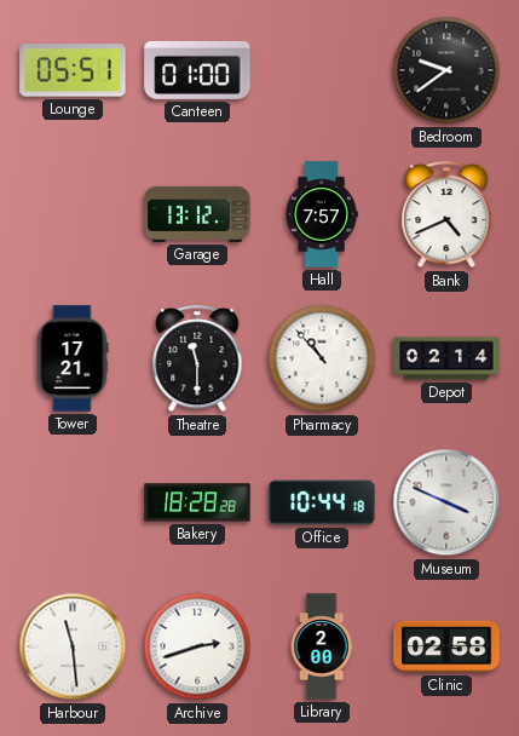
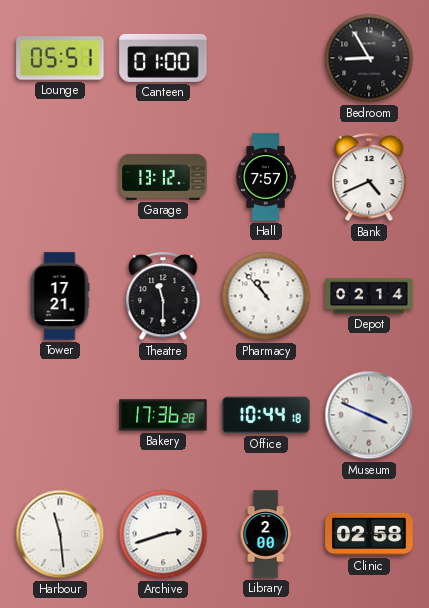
Bedroom: 9:39 -> 8:55 (369, 58)
Bakery: 18:28 -> 17:36 (163, 415)
